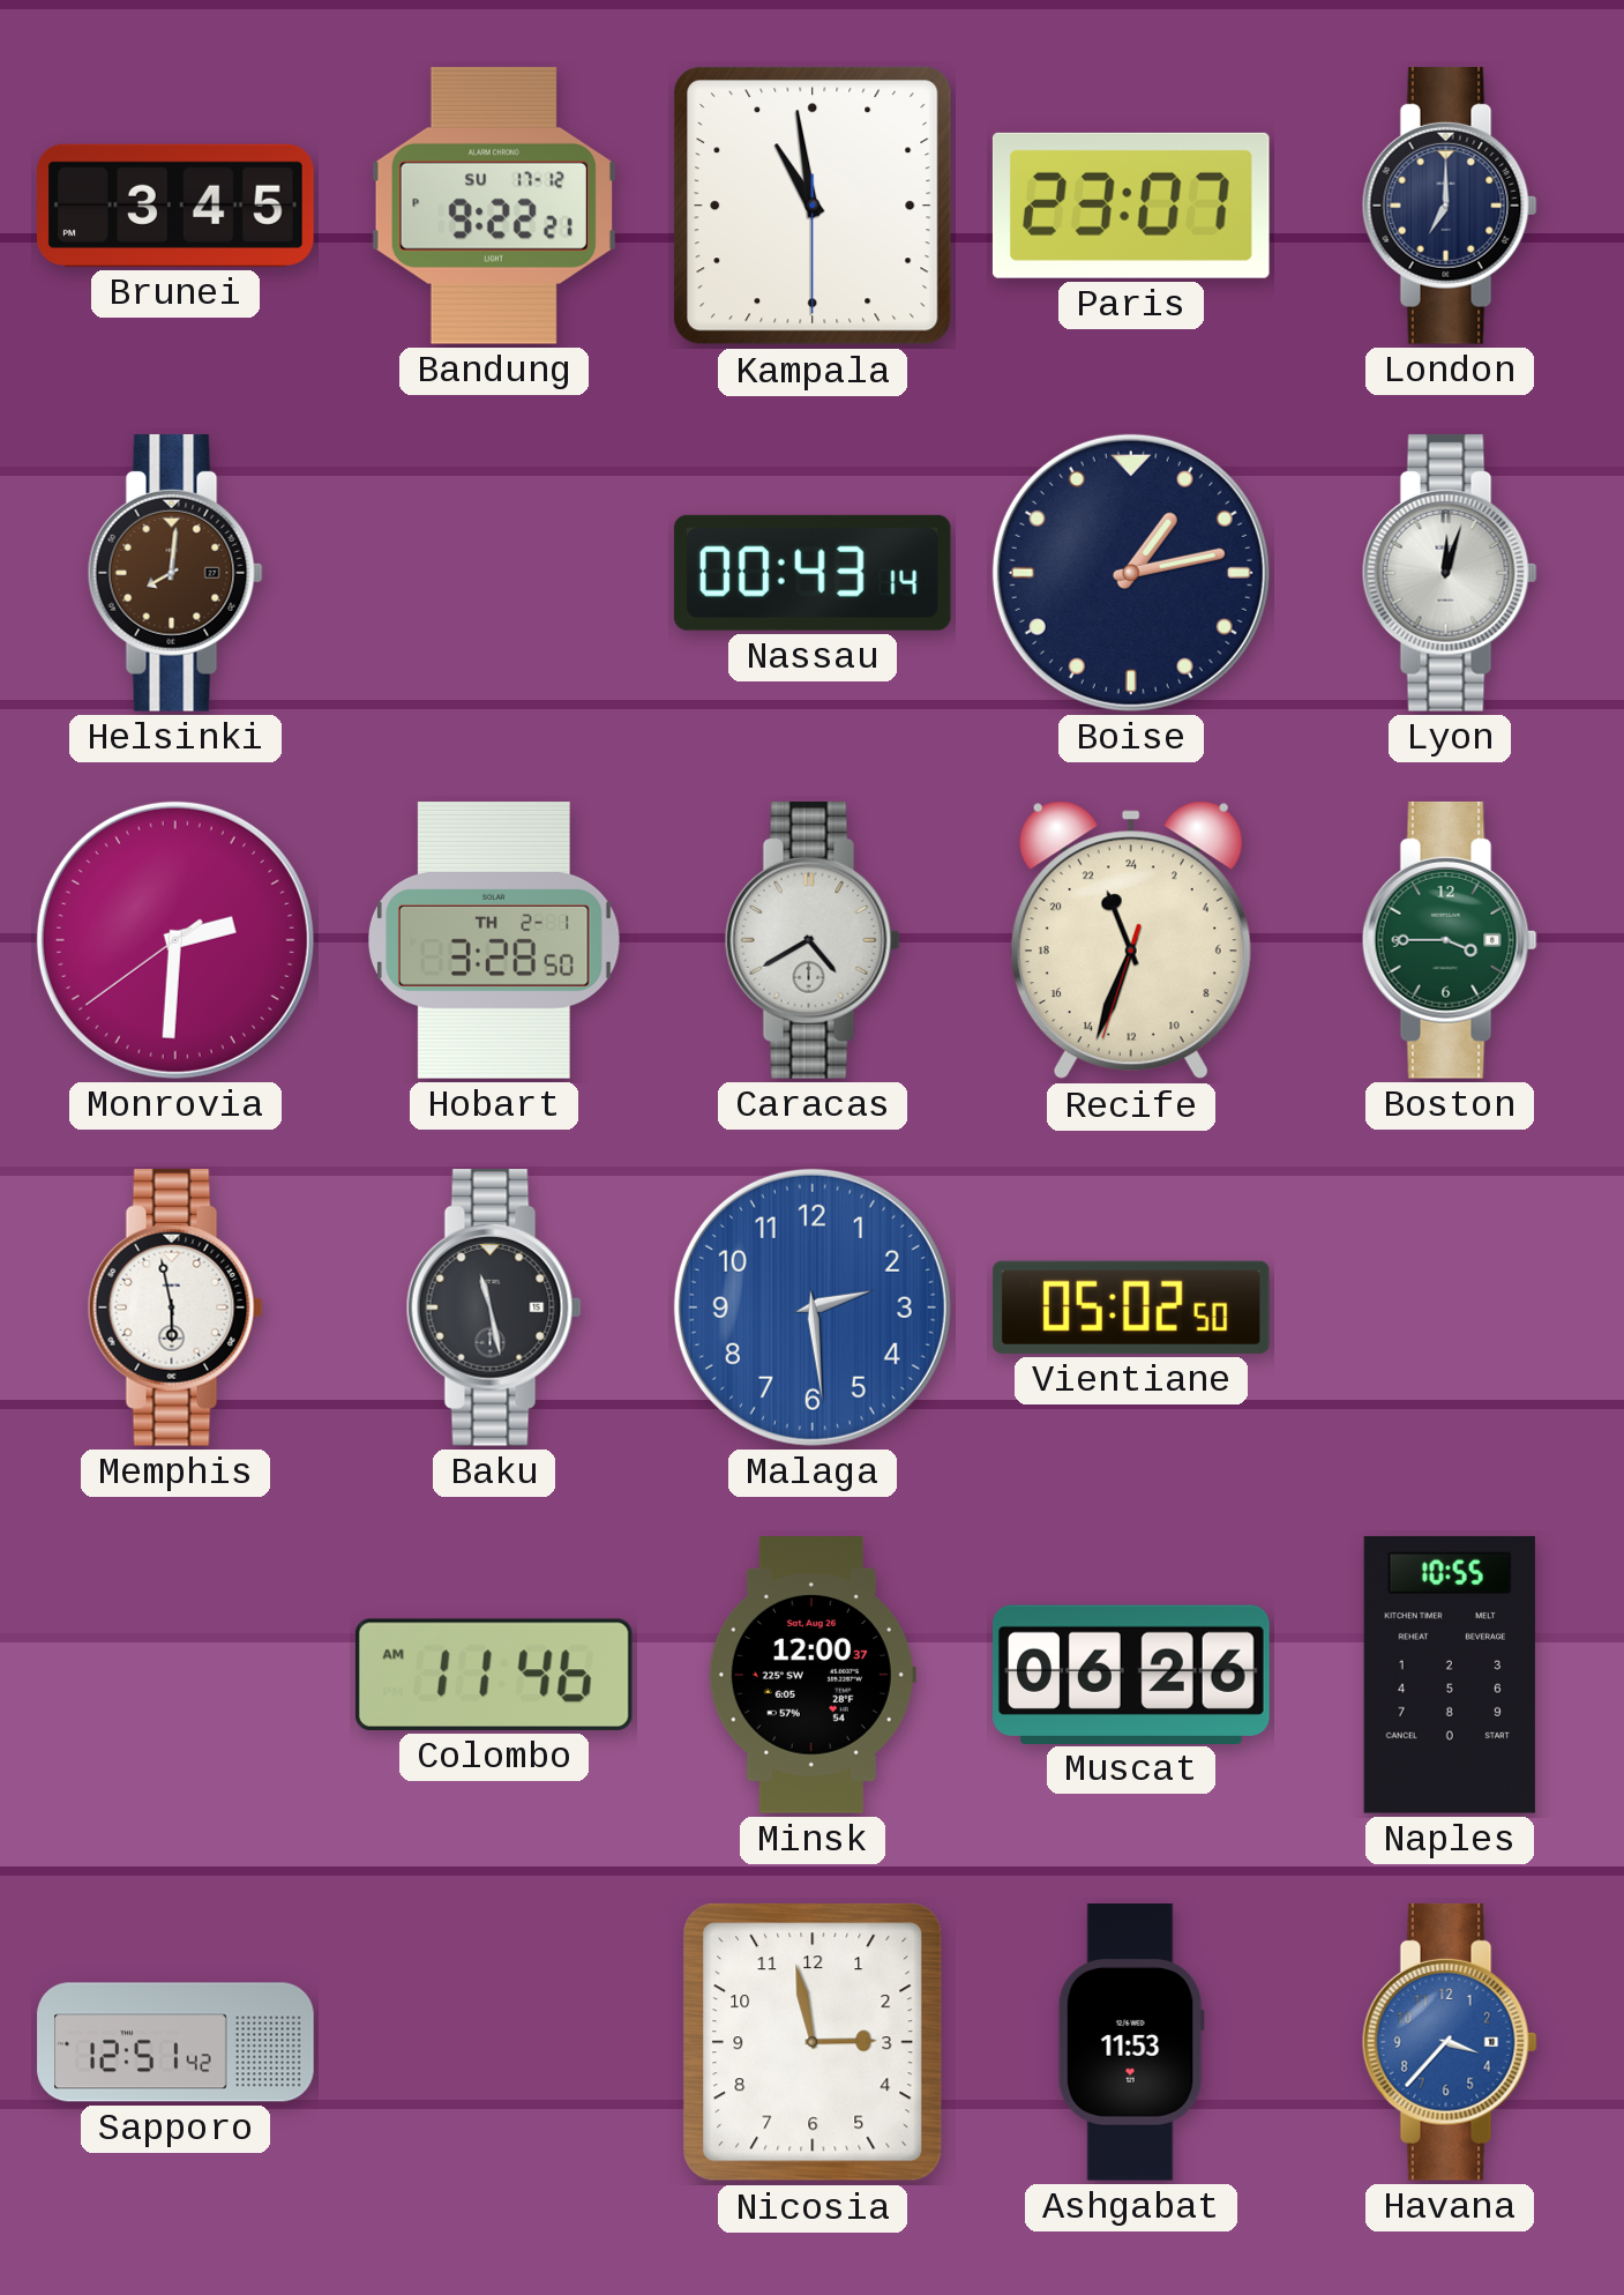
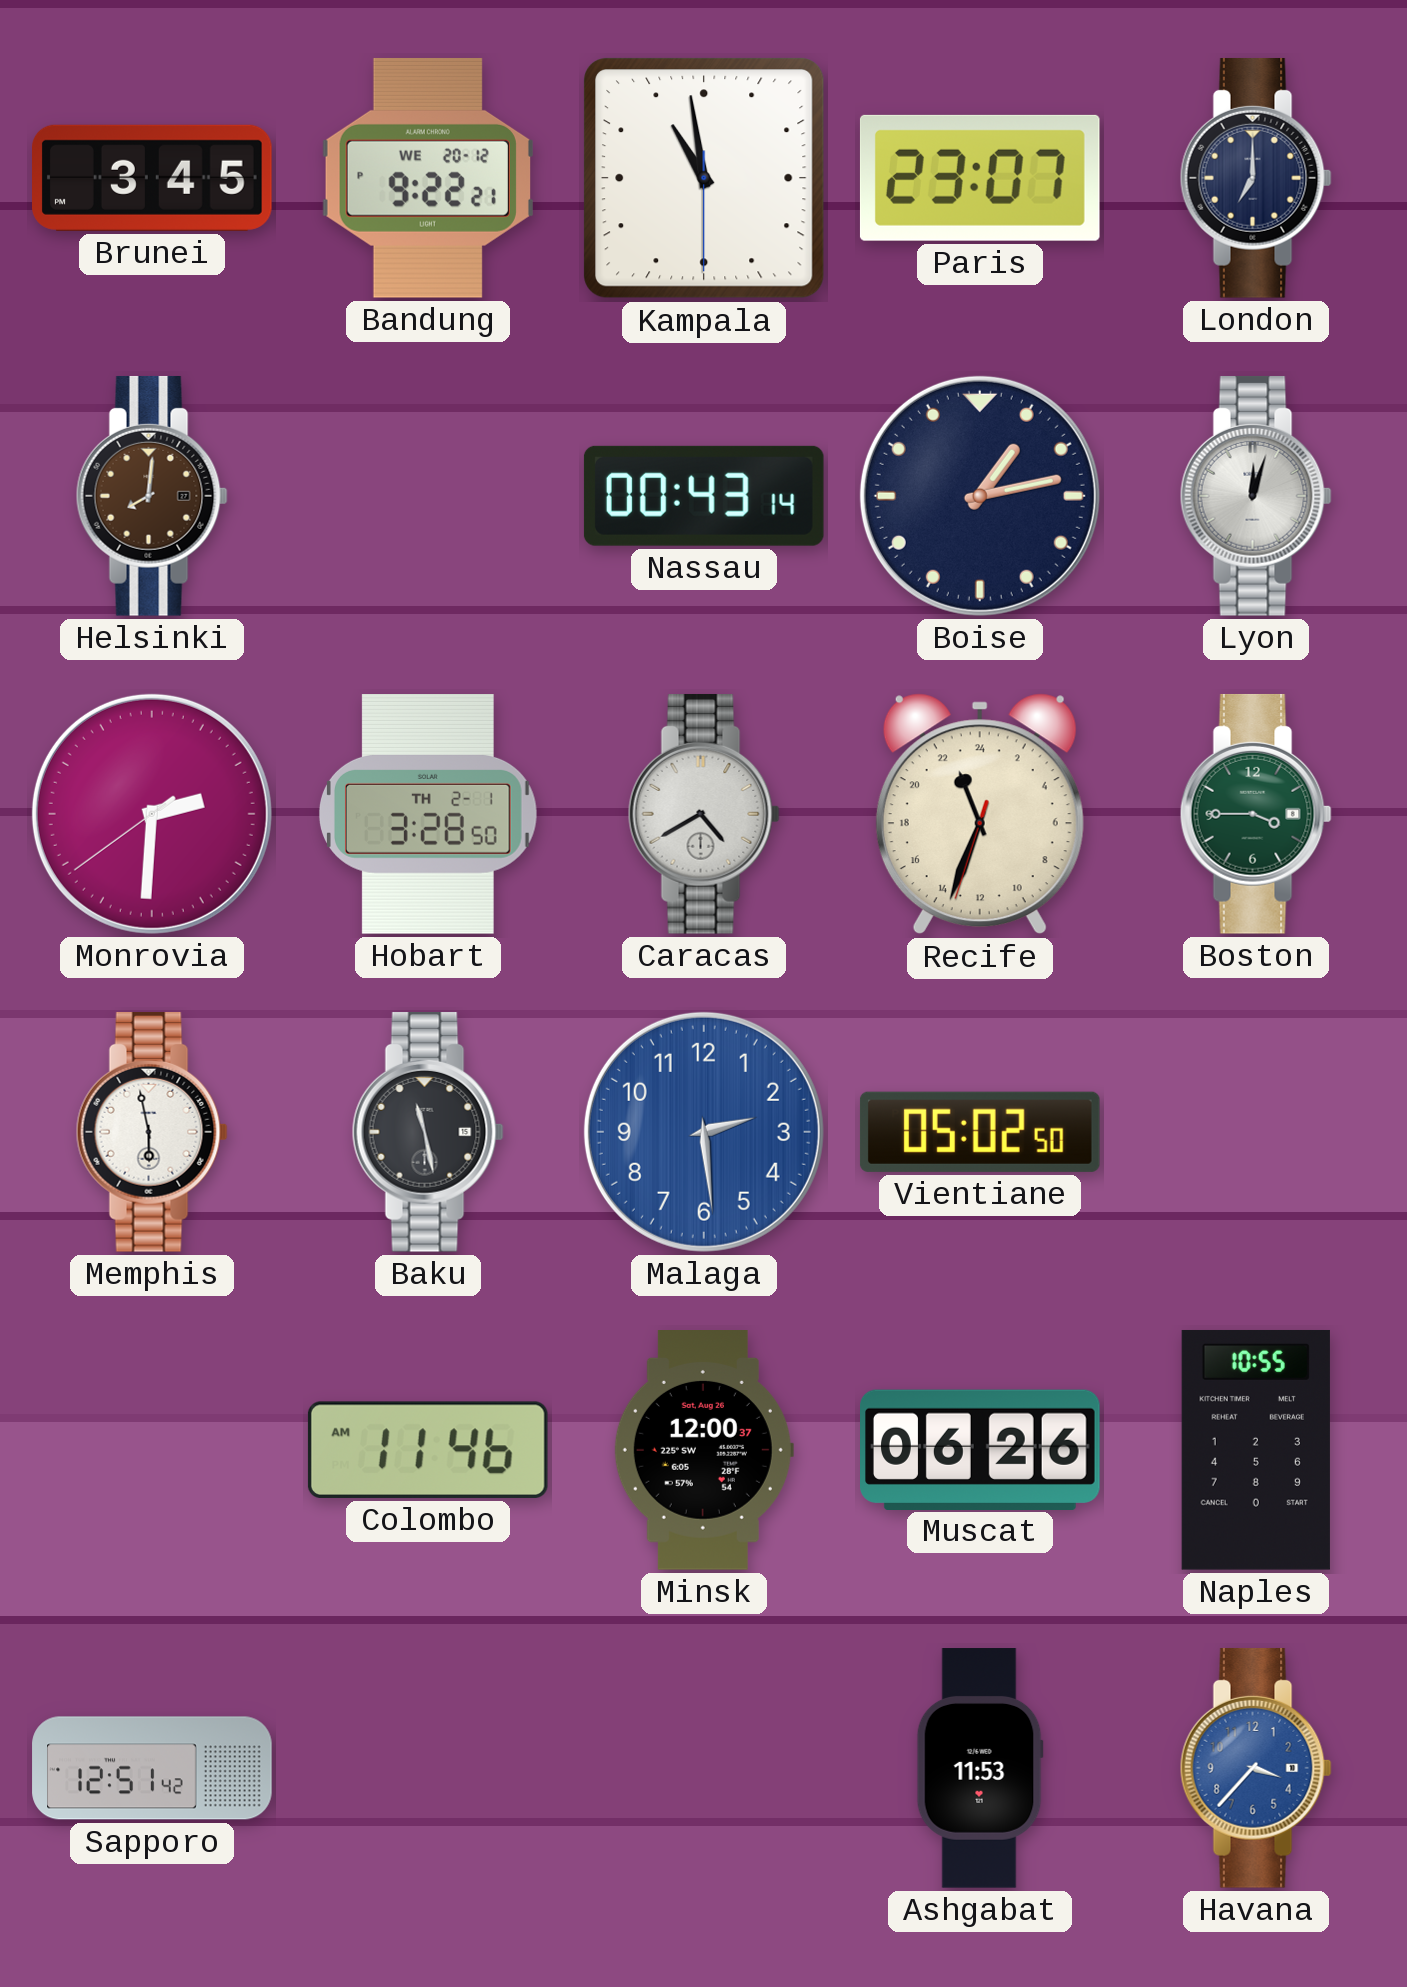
Bandung date: SU 17-12 -> WE 20-12 (428, 178)
Nicosia: 2:58 -> none (813, 2042)
